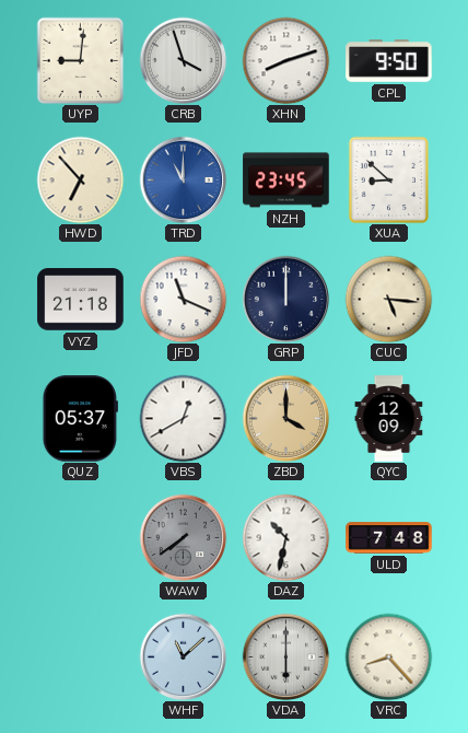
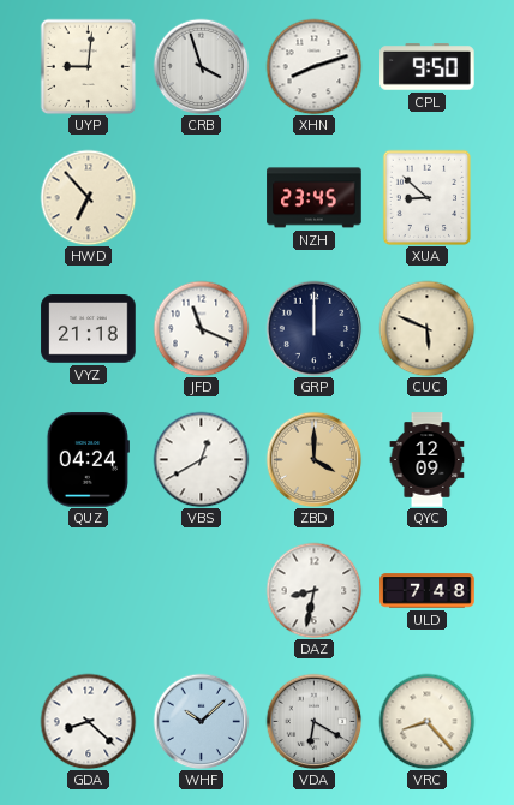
TRD: 11:00 -> none (183, 179)
CUC: 5:16 -> 5:49 (426, 328)
QUZ: 05:37 -> 04:24 (88, 460)
WAW: 7:39 -> none (183, 537)
DAZ: 10:32 -> 8:32 (313, 590)
GDA: none -> 8:22 (88, 721)
WHF: 11:08 -> 10:08 (201, 721)
VDA: 6:00 -> 6:20 (313, 721)
